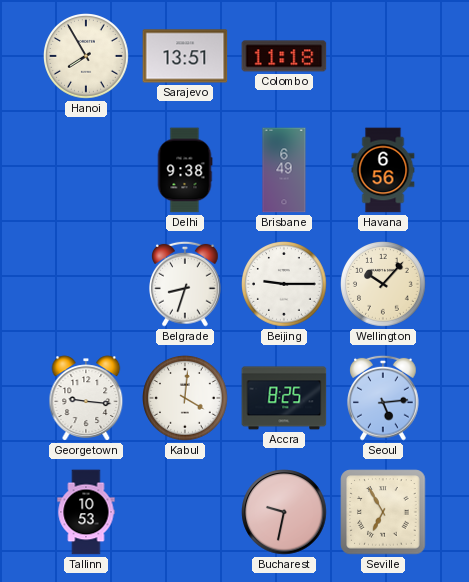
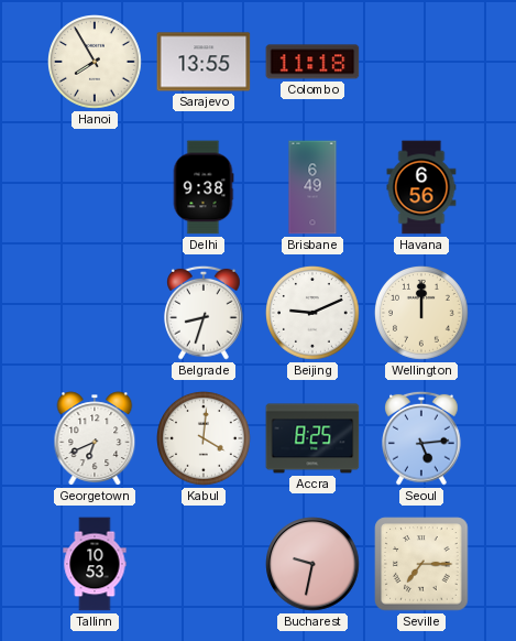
Sarajevo: 13:51 -> 13:55 (204, 62)
Beijing: 9:15 -> 9:11 (314, 314)
Wellington: 10:07 -> 12:00 (422, 314)
Georgetown: 9:16 -> 6:41 (95, 438)
Seville: 6:55 -> 7:15 (421, 564)
